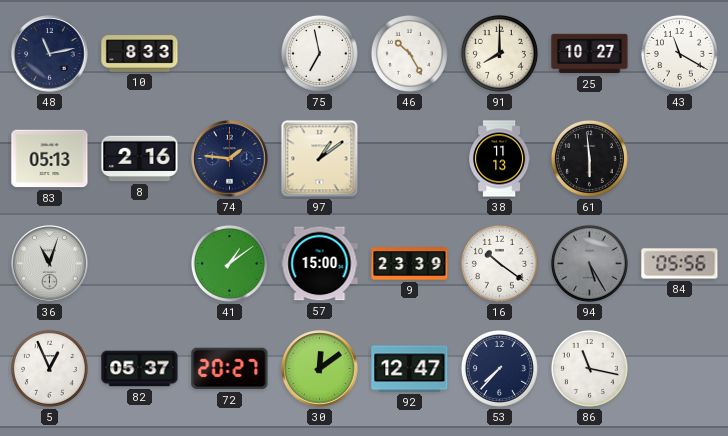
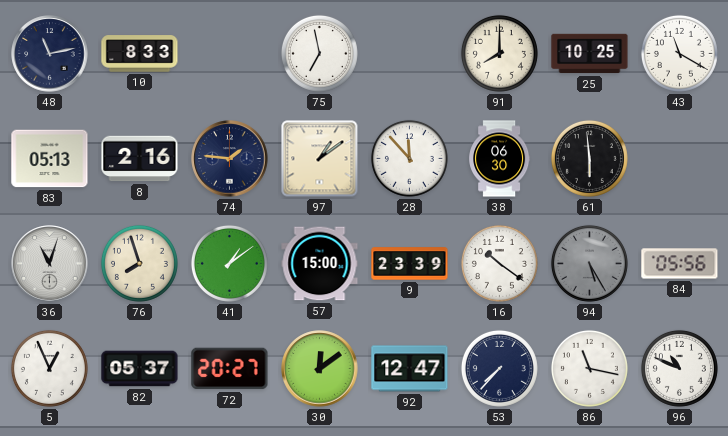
46: 10:25 -> none (409, 53)
25: 10:27 -> 10:25 (590, 54)
28: none -> 11:53 (409, 158)
38: 11:13 -> 06:30 (500, 159)
76: none -> 7:57 (139, 263)
96: none -> 10:49 (679, 368)
